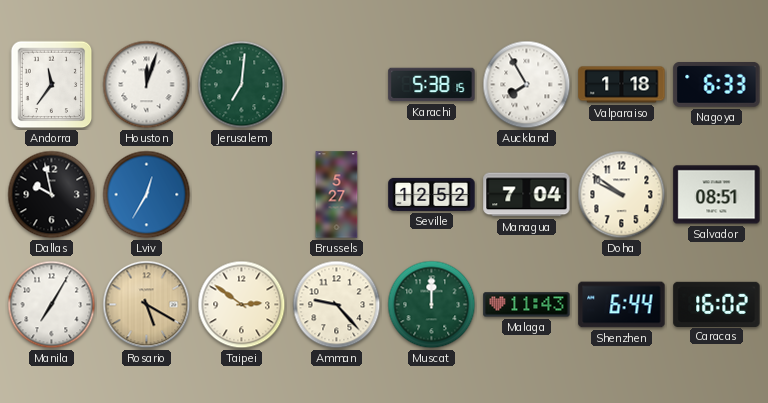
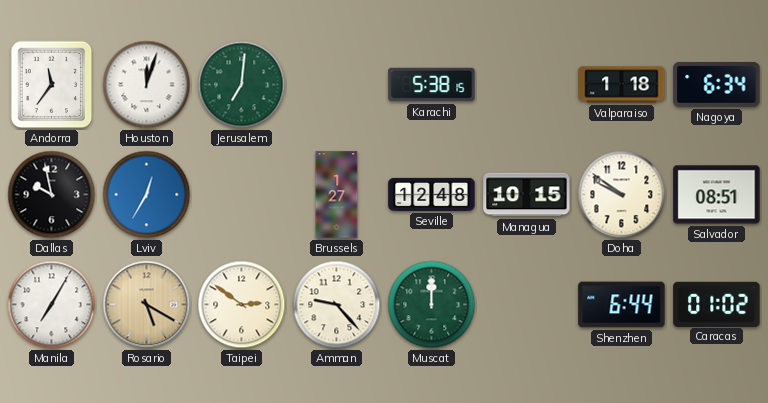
Auckland: 7:55 -> none (527, 85)
Nagoya: 6:33 -> 6:34 (717, 85)
Brussels: 5:27 -> 1:27 (337, 195)
Seville: 12:52 -> 12:48 (432, 194)
Managua: 7:04 -> 10:15 (527, 195)
Malaga: 11:43 -> none (527, 305)
Caracas: 16:02 -> 01:02 (717, 304)
